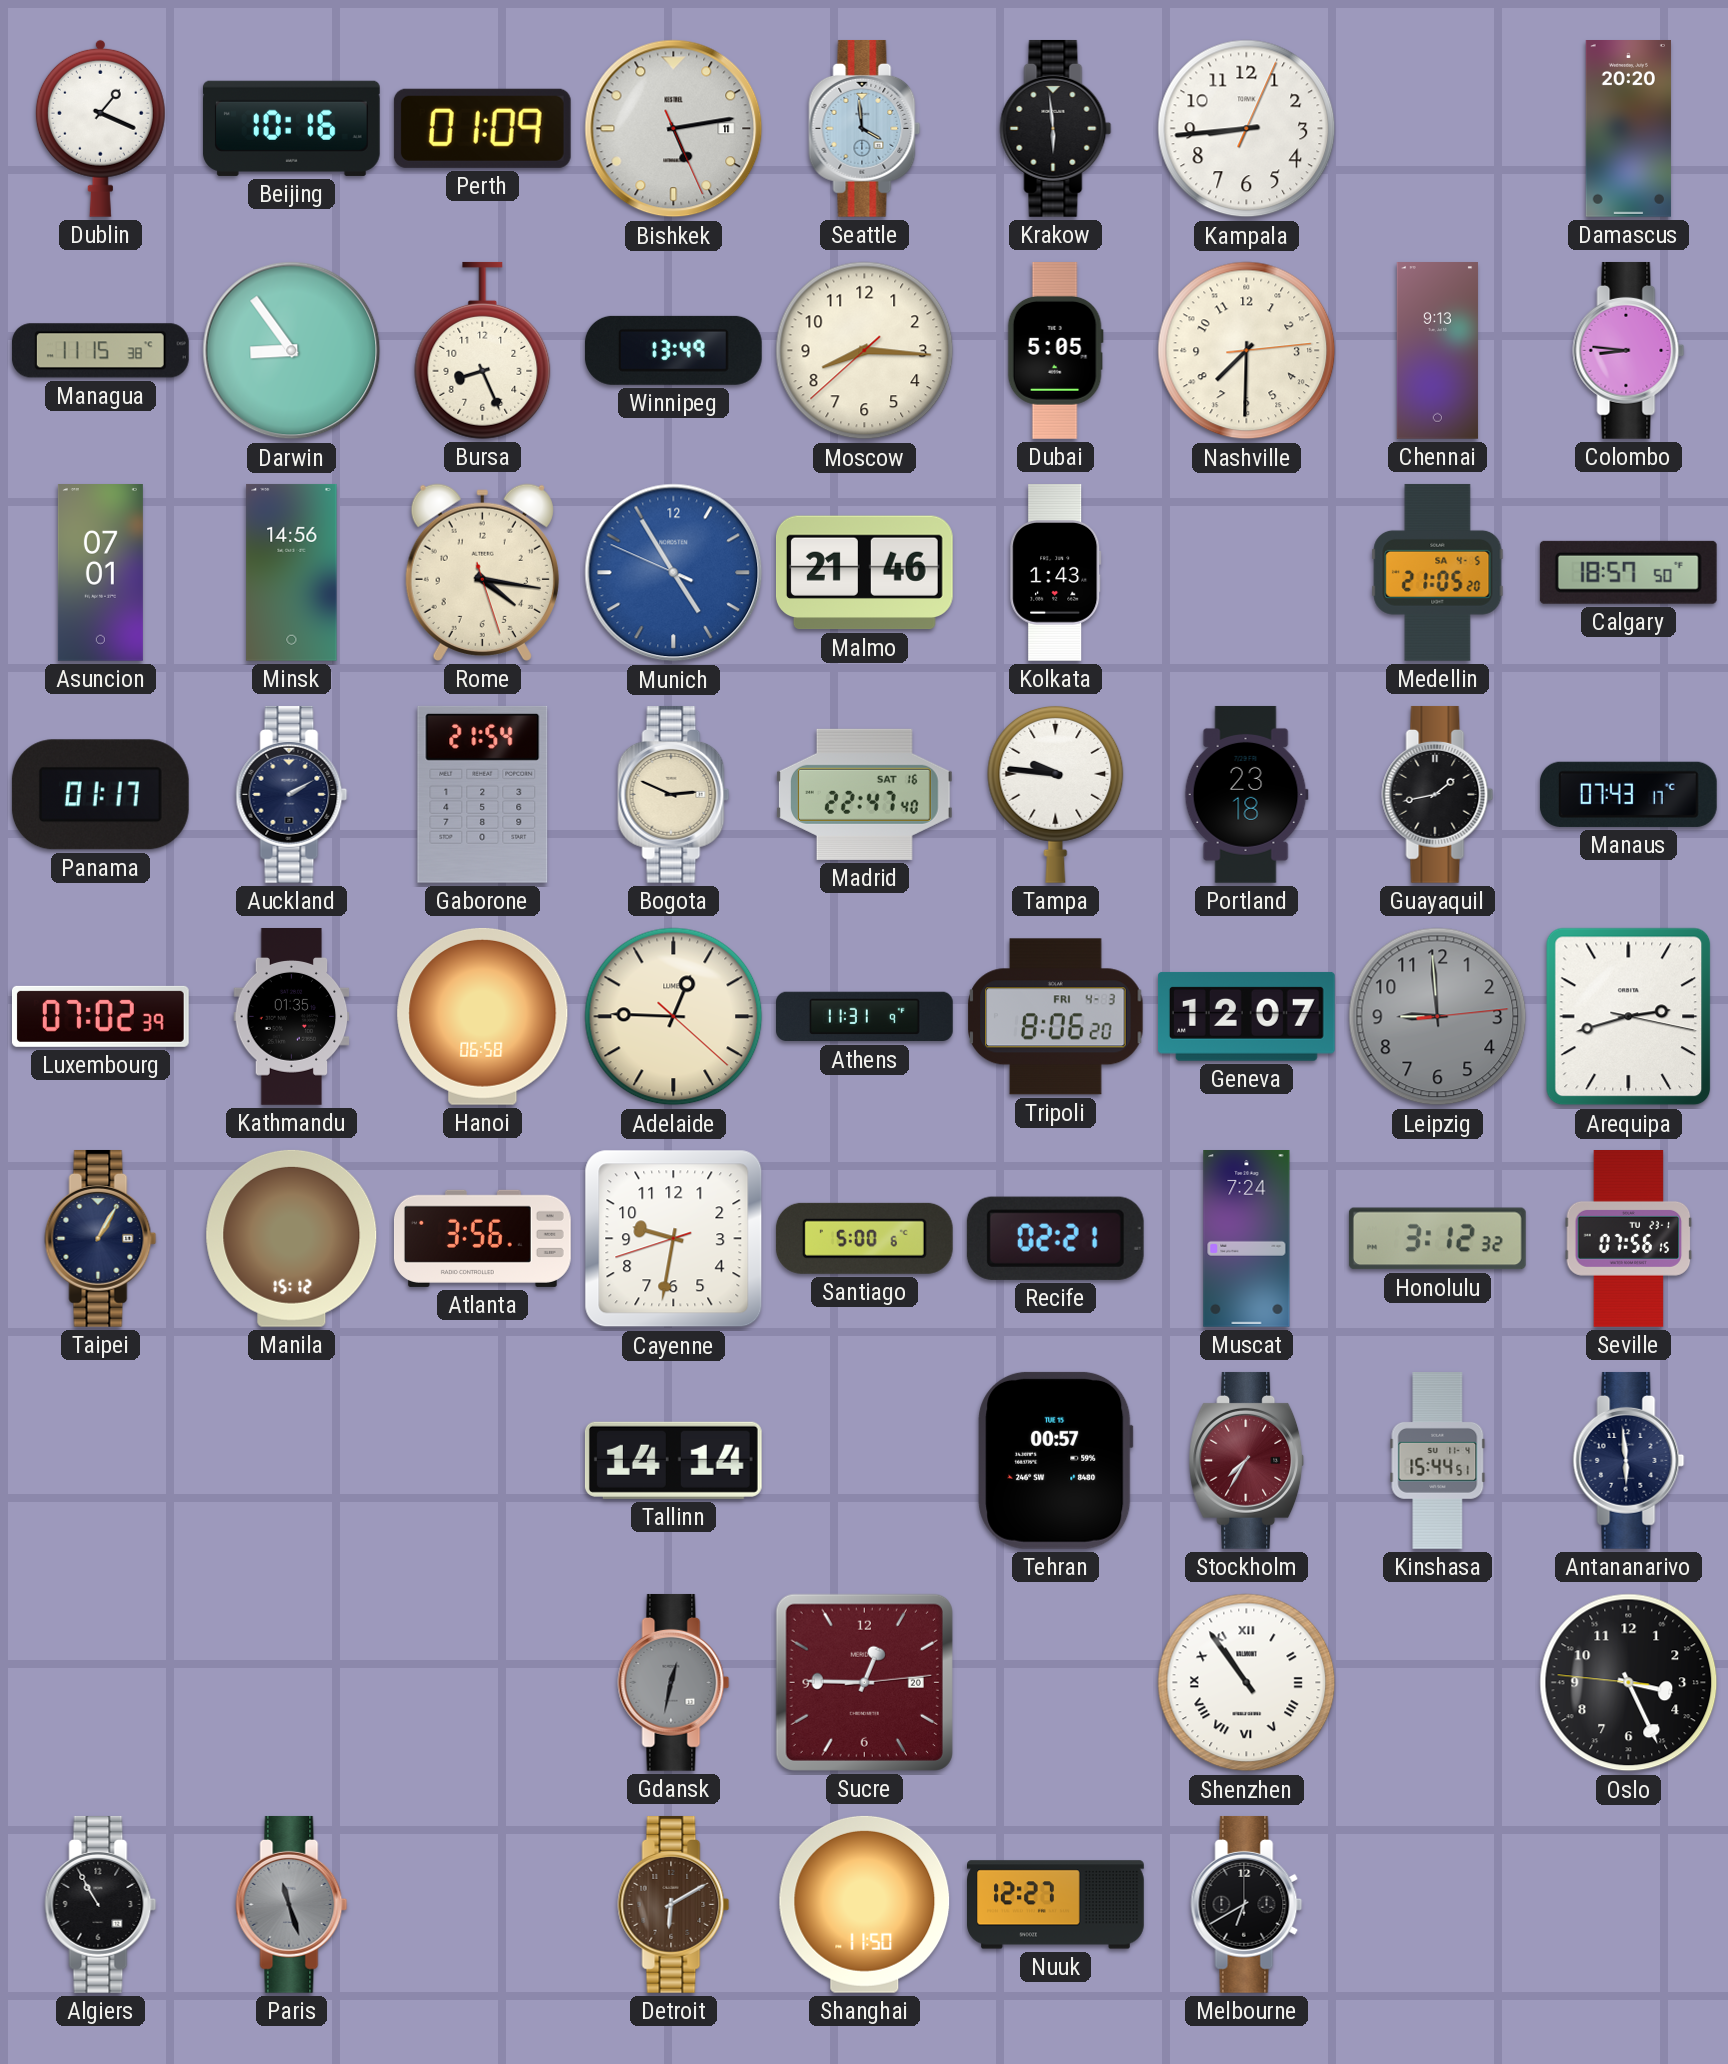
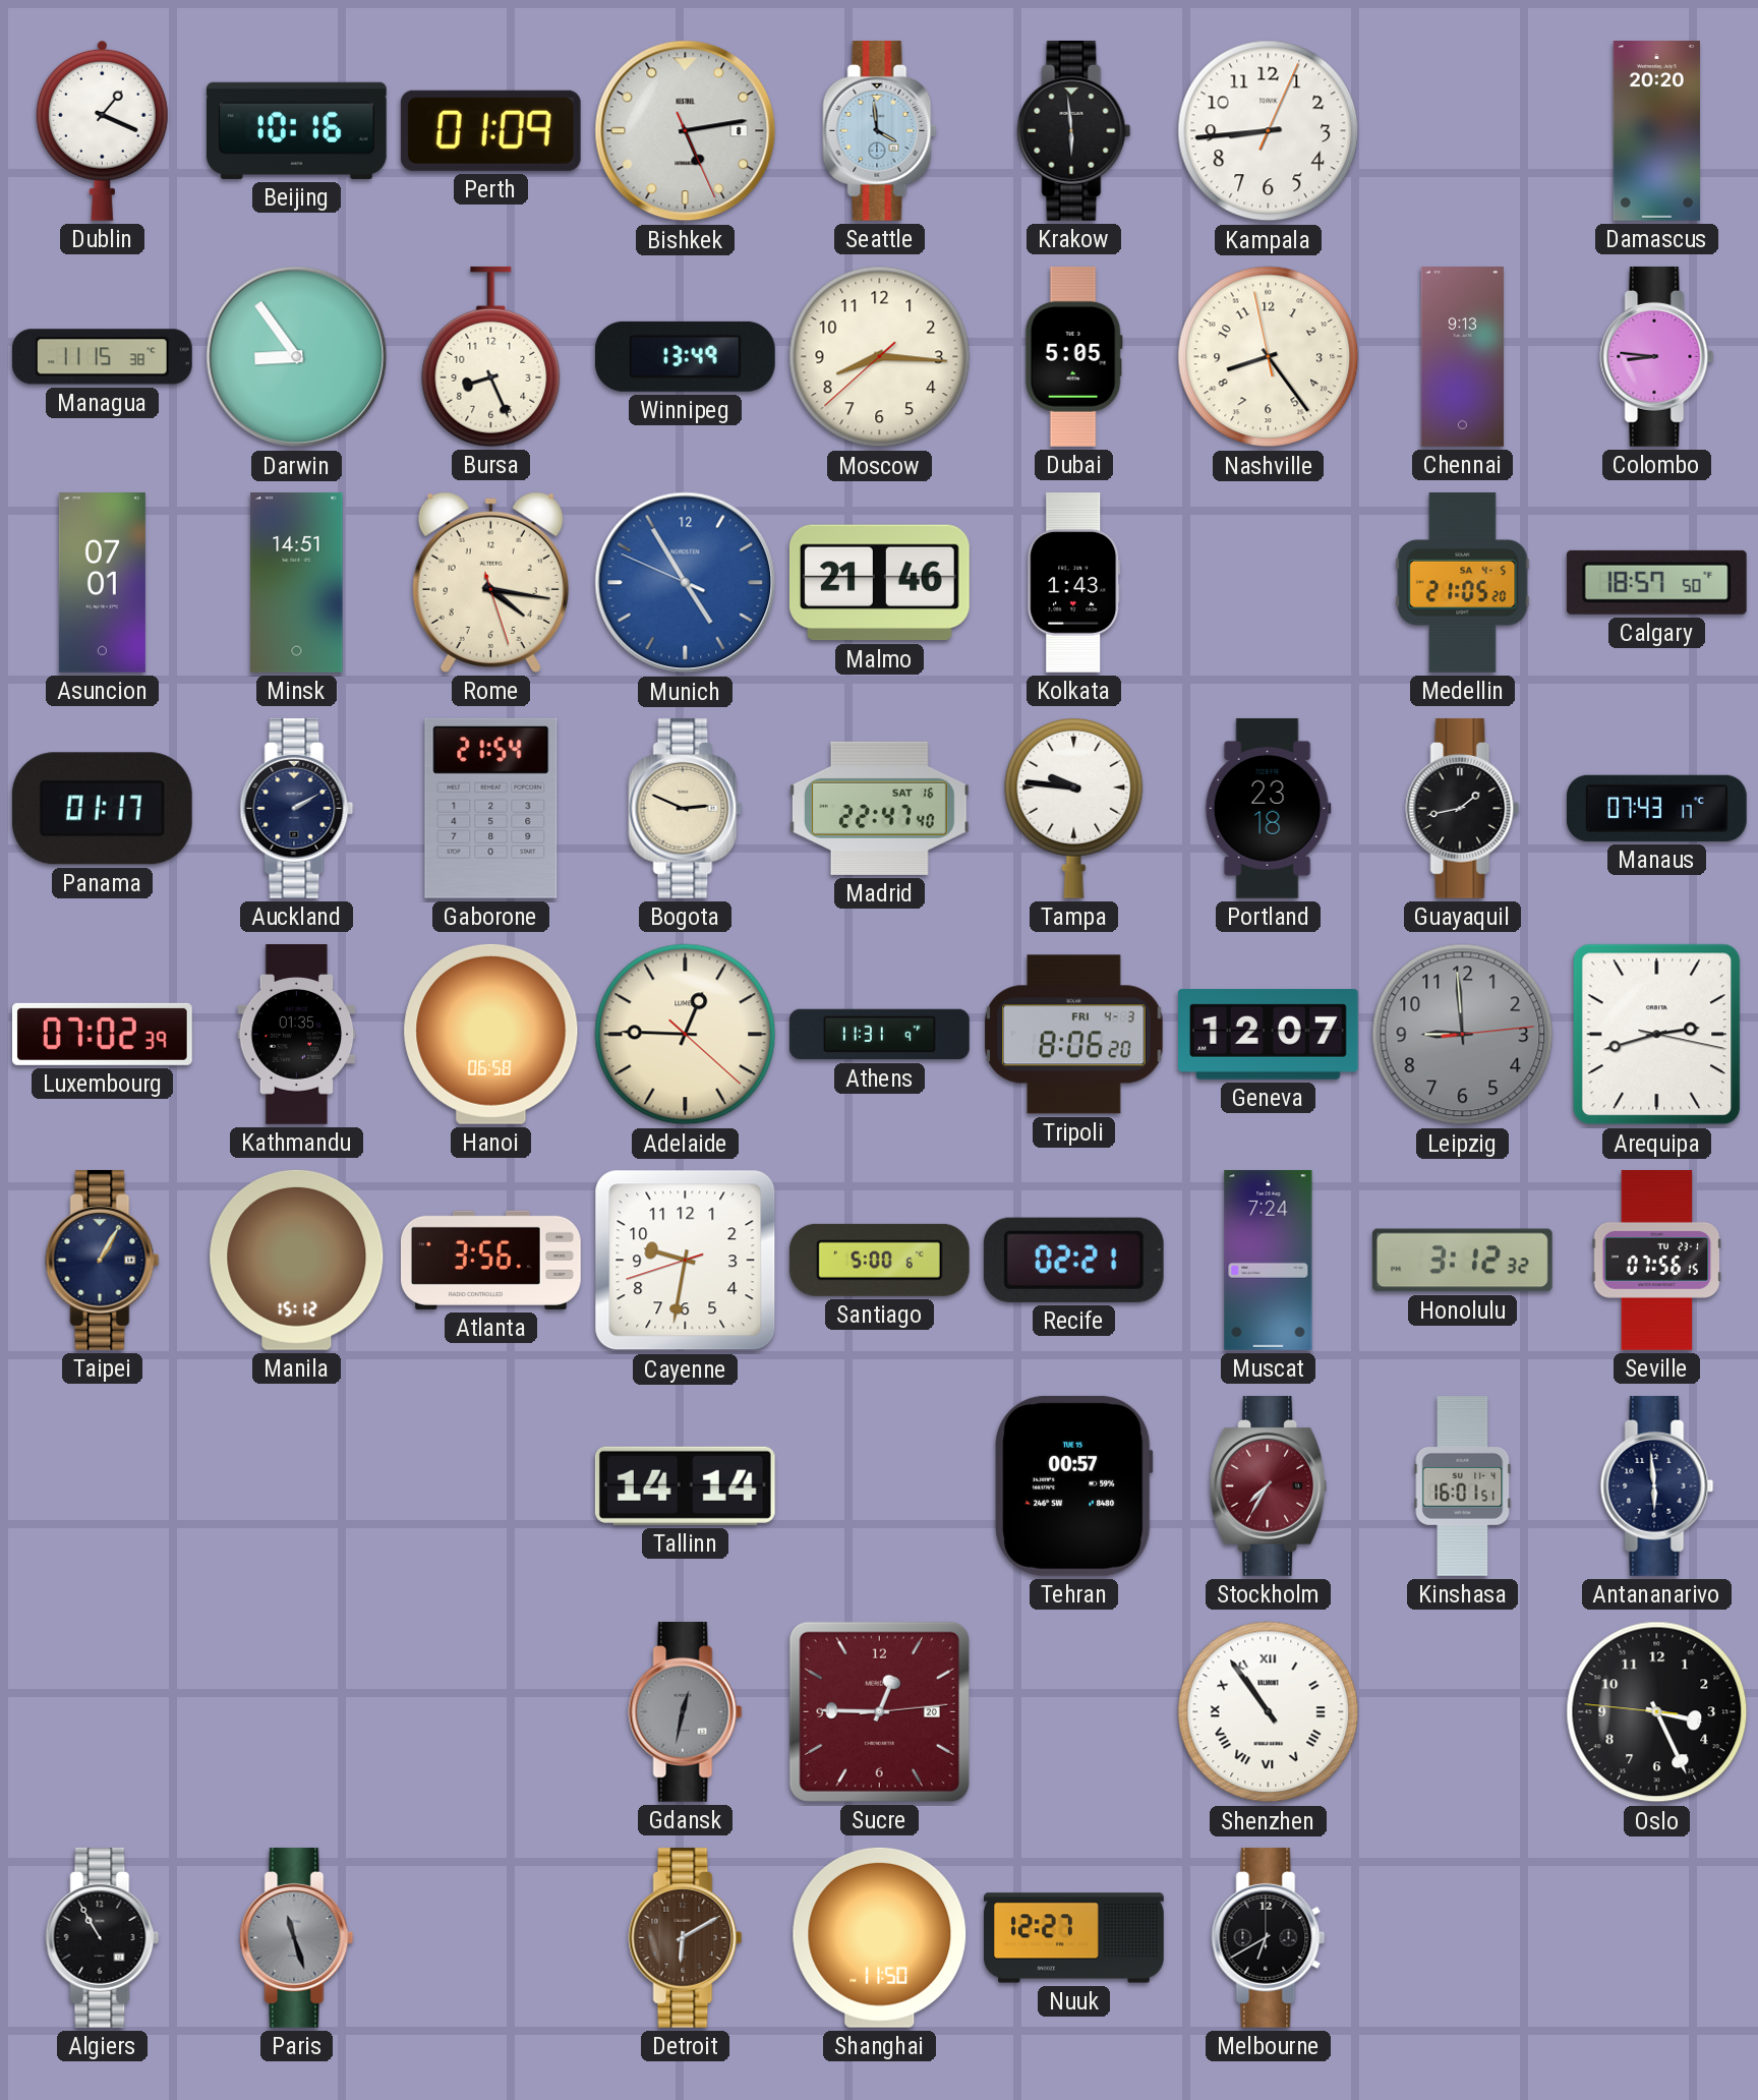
Bishkek date: 11 -> 8 (686, 131)
Nashville: 7:30 -> 8:23 (1269, 357)
Minsk: 14:56 -> 14:51 (297, 583)
Kinshasa: 15:44 -> 16:01 (1463, 1486)
